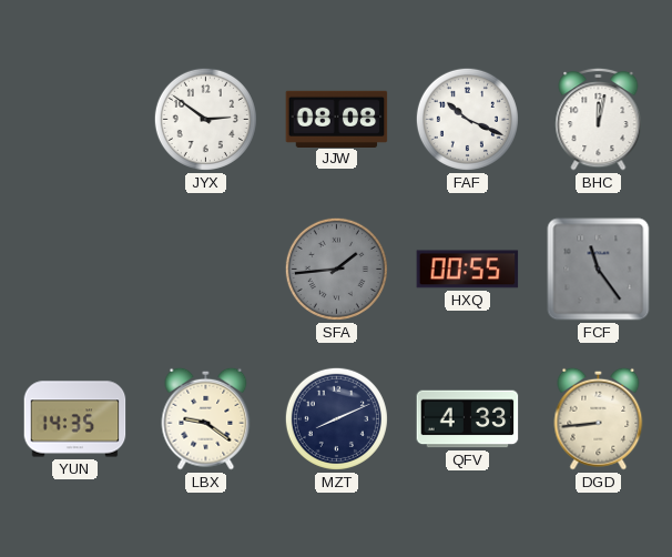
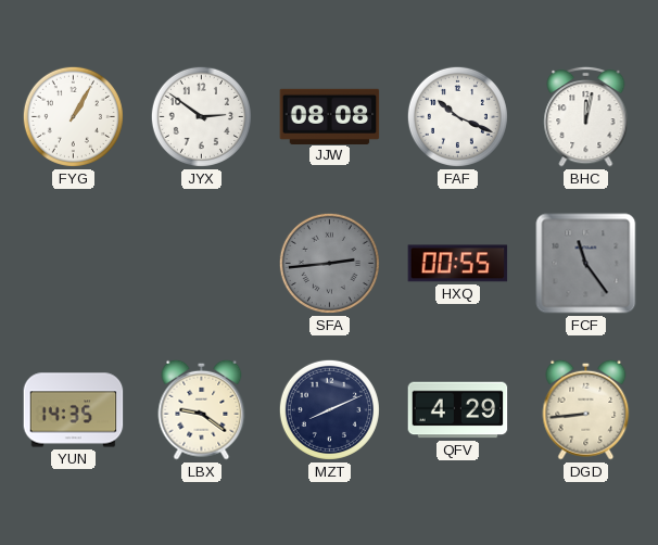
FYG: none -> 1:05 (73, 116)
SFA: 1:44 -> 2:44 (329, 263)
QFV: 4:33 -> 4:29 (458, 410)
